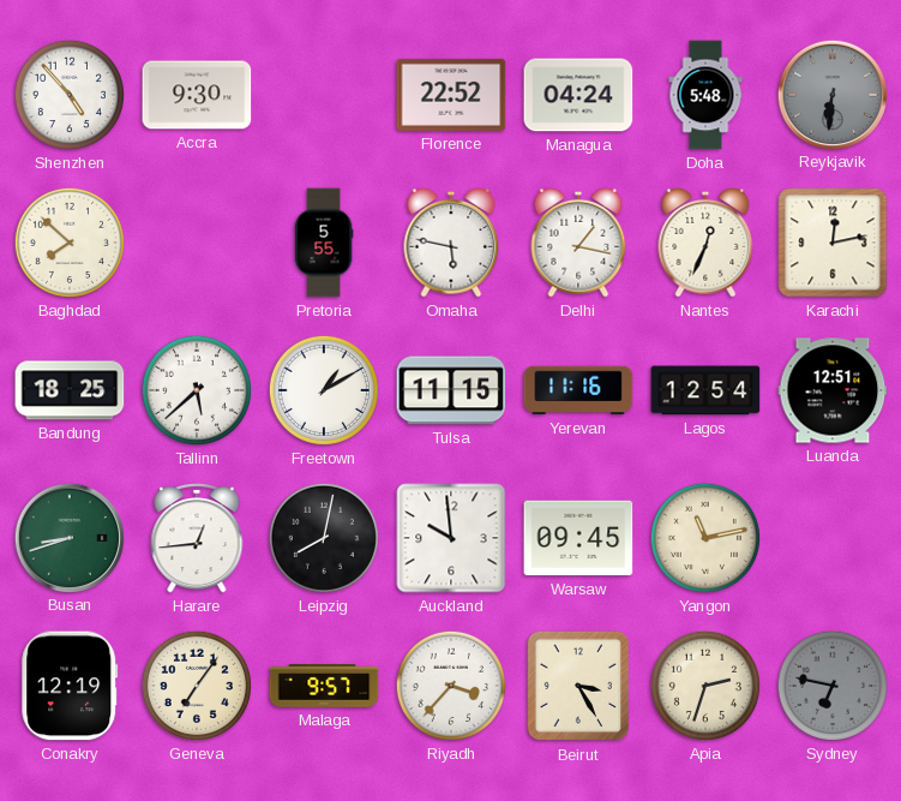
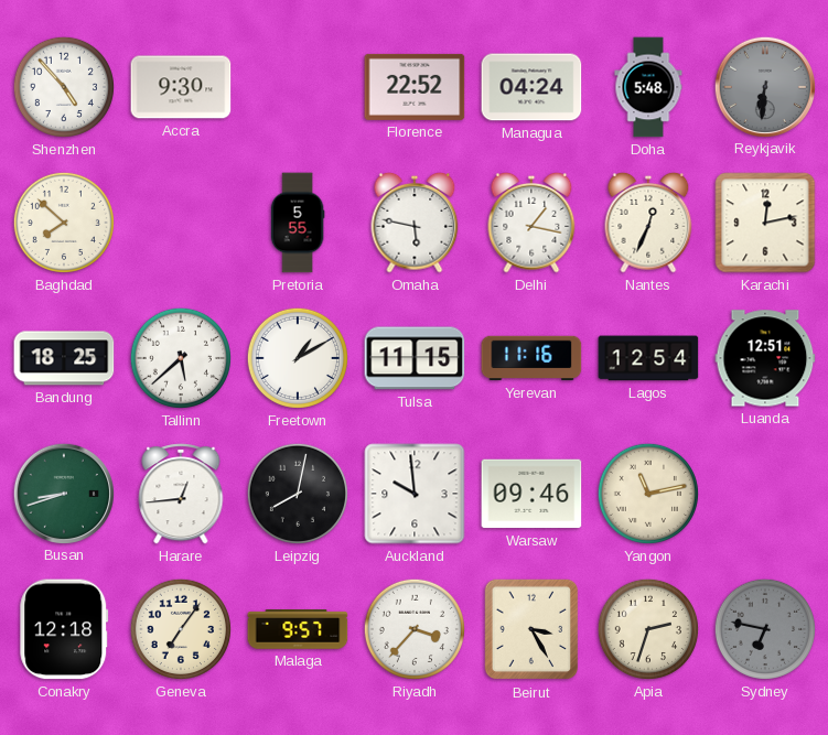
Warsaw: 09:45 -> 09:46 (531, 494)
Conakry: 12:19 -> 12:18 (64, 629)
